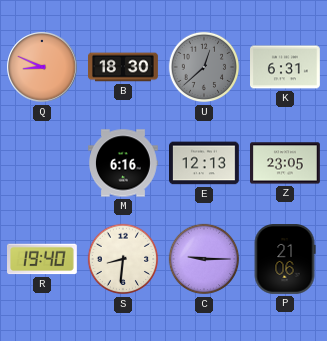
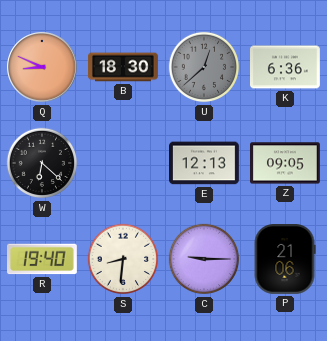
K: 6:31 -> 6:36 (286, 67)
W: none -> 6:22 (42, 163)
M: 6:16 -> none (124, 163)
Z: 23:05 -> 09:05 (286, 163)
